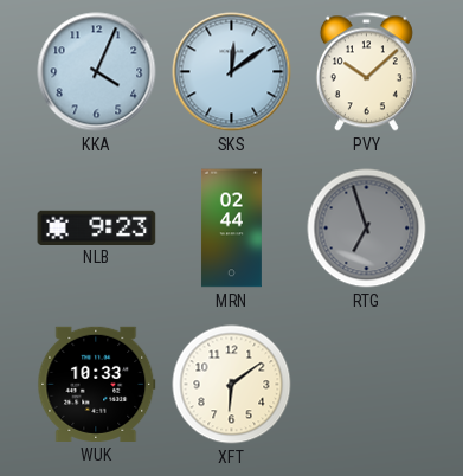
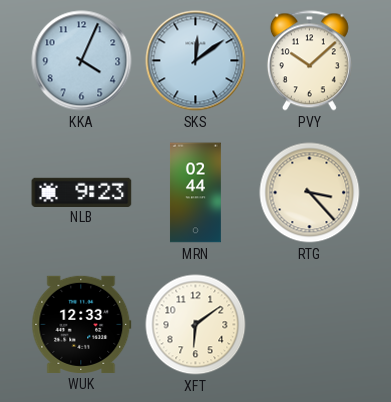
RTG: 6:57 -> 3:23 (310, 193)
RTG dial: grey -> cream (310, 193)
WUK: 10:33 -> 12:33 (82, 324)
